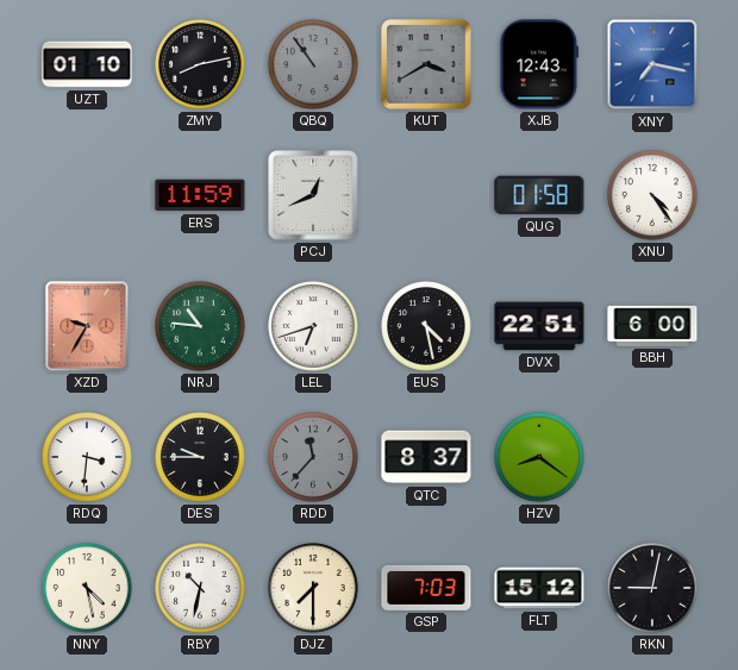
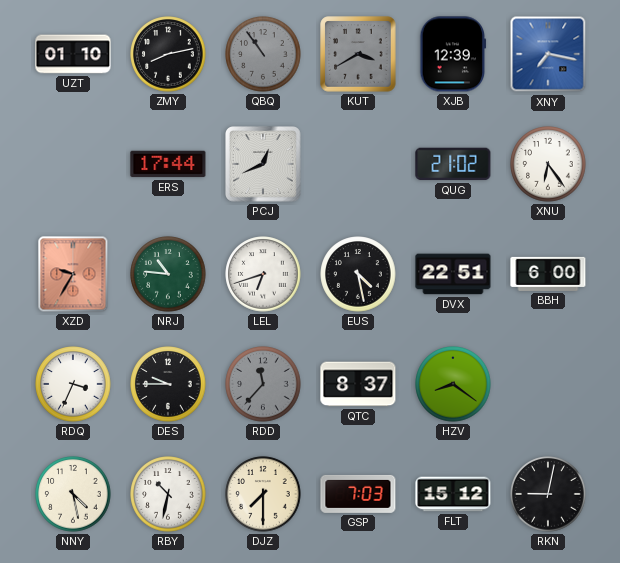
XJB: 12:43 -> 12:39 (453, 54)
ERS: 11:59 -> 17:44 (168, 164)
QUG: 01:58 -> 21:02 (453, 164)
XNU: 4:24 -> 6:24 (548, 164)
RDQ: 3:31 -> 3:34 (73, 384)
